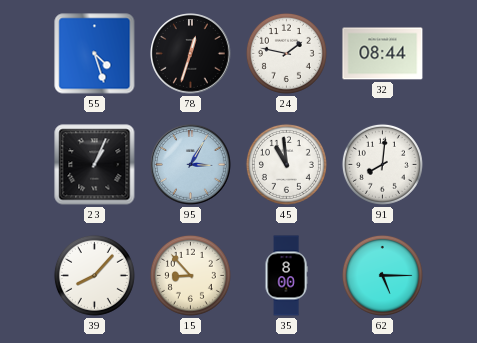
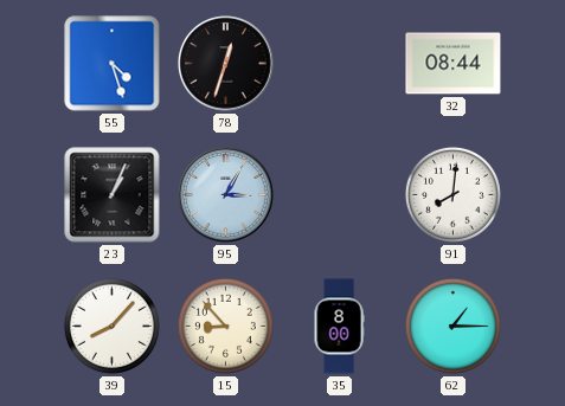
24: 1:47 -> none (286, 53)
45: 10:59 -> none (286, 164)
62: 5:15 -> 1:15 (452, 326)
